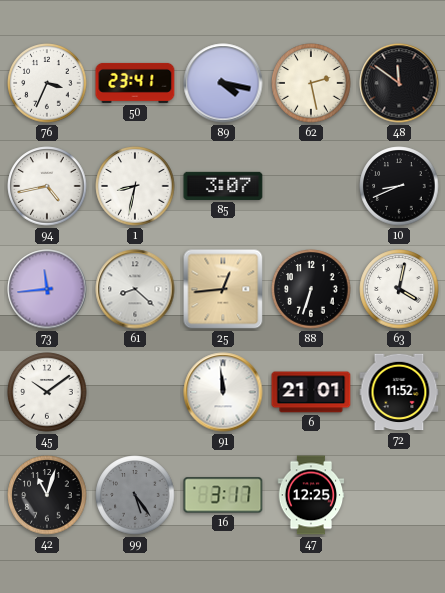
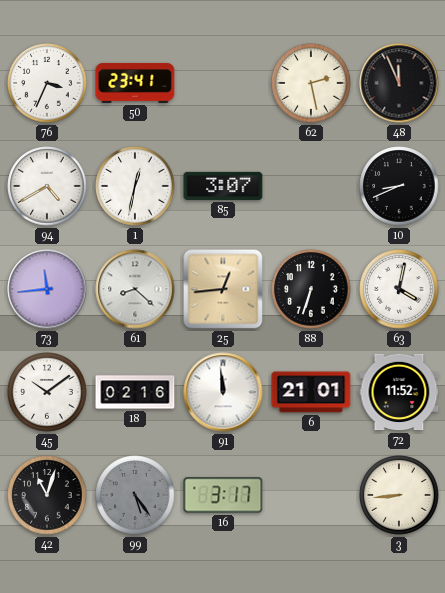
89: 4:17 -> none (223, 83)
48: 11:51 -> 11:56 (399, 83)
94: 4:43 -> 4:40 (47, 186)
1: 8:32 -> 12:32 (135, 186)
18: none -> 02:16 (135, 392)
47: 12:25 -> none (311, 495)
3: none -> 8:44 (399, 495)
